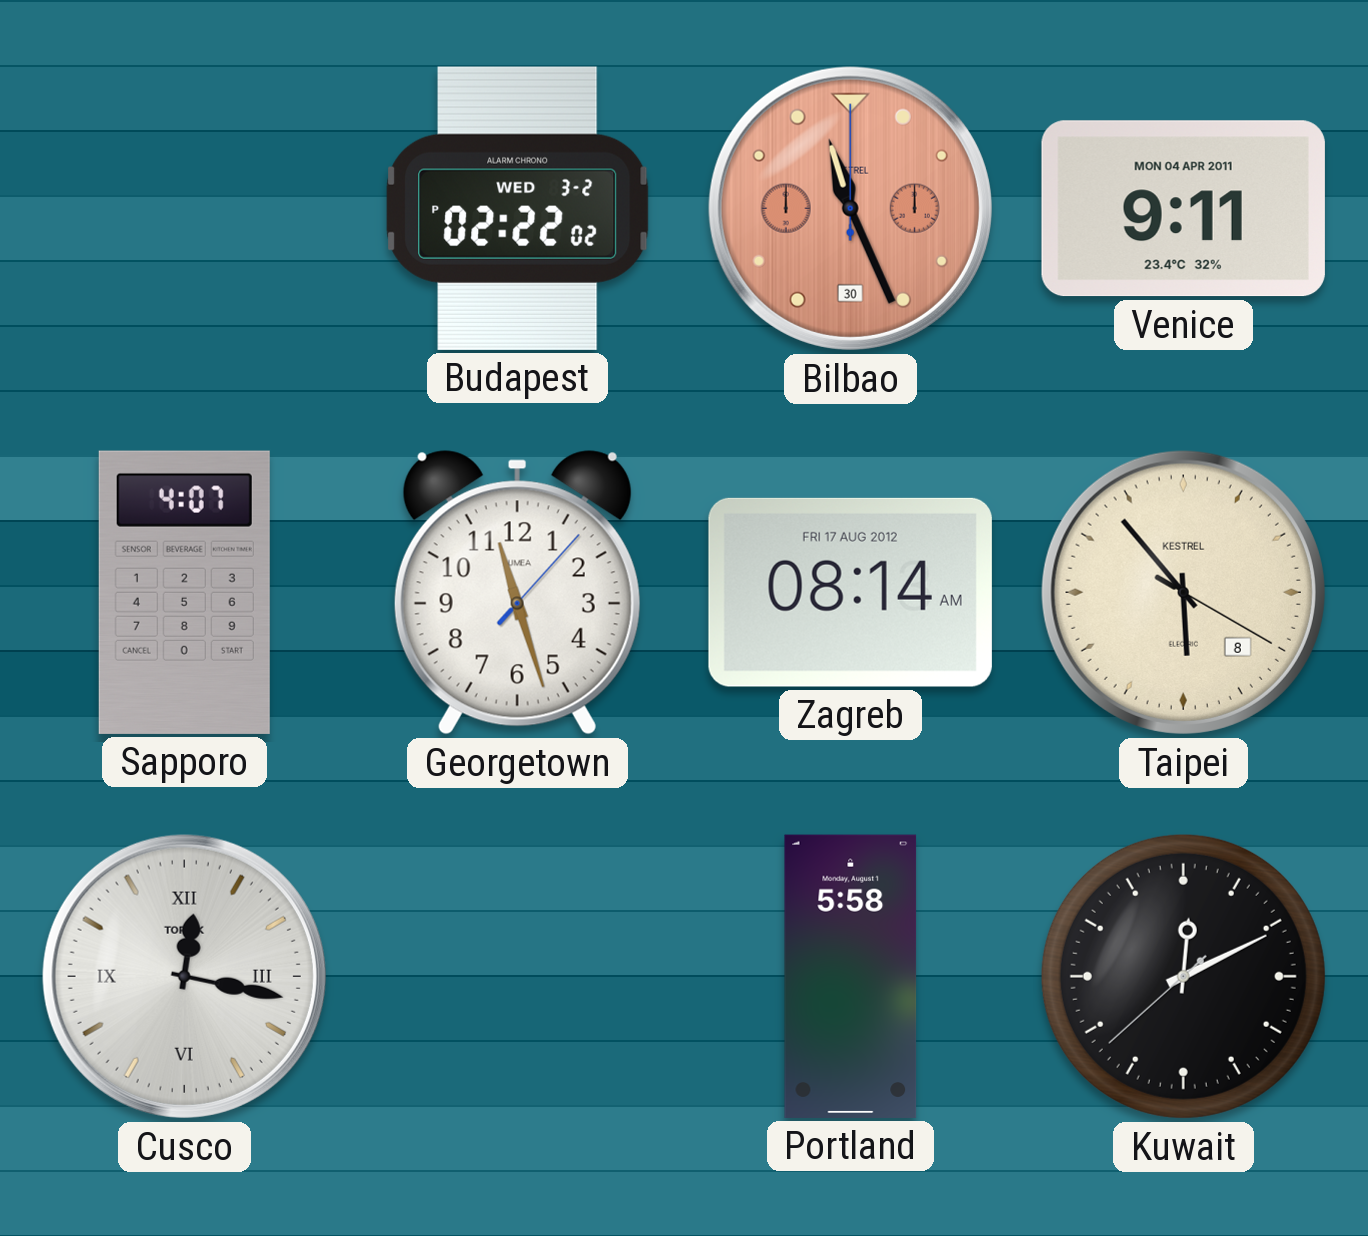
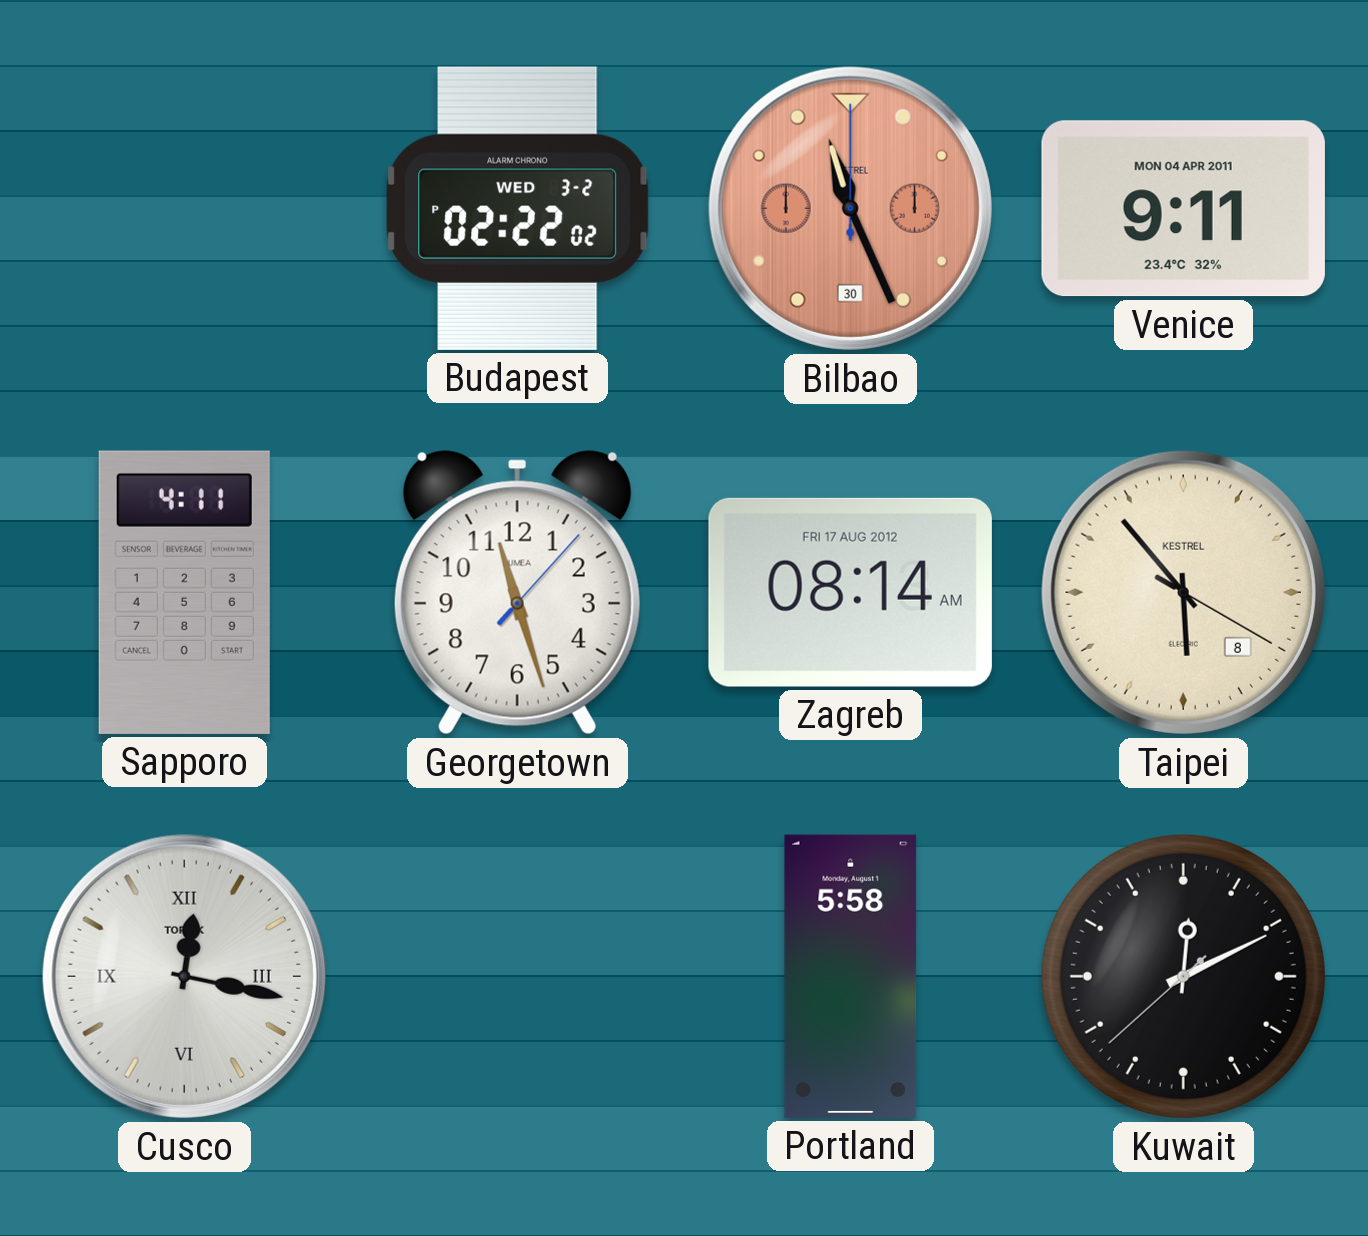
Sapporo: 4:07 -> 4:11 (184, 592)
